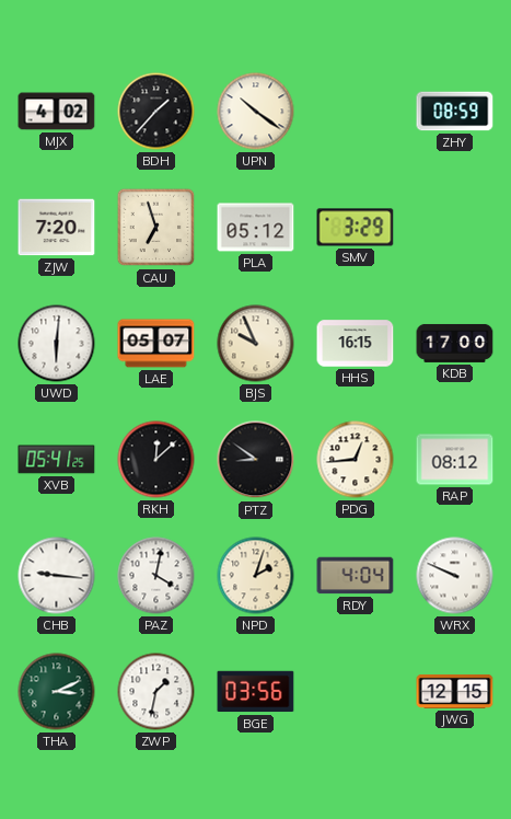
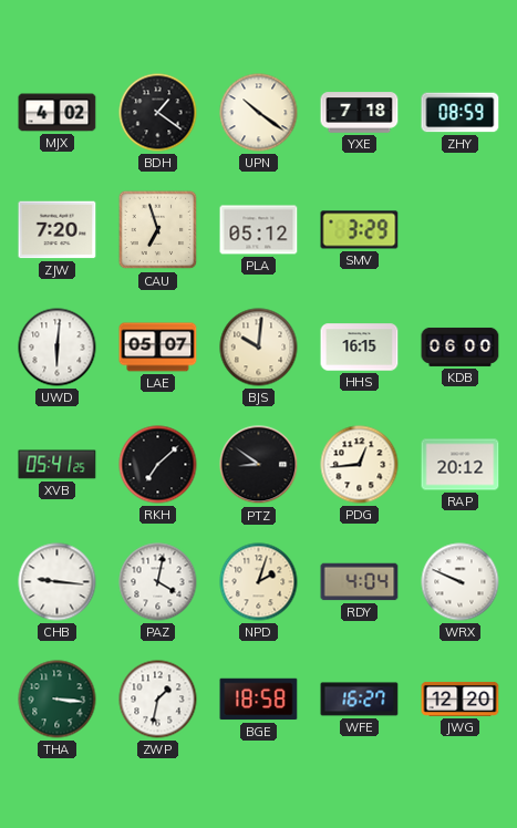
BDH: 1:37 -> 1:21 (158, 113)
YXE: none -> 7:18 (360, 113)
BJS: 9:56 -> 10:01 (259, 348)
KDB: 17:00 -> 06:00 (461, 346)
RKH: 12:08 -> 7:08 (158, 465)
RAP: 08:12 -> 20:12 (461, 465)
THA: 3:11 -> 3:16 (58, 700)
BGE: 03:56 -> 18:58 (259, 700)
WFE: none -> 16:27 (360, 700)
JWG: 12:15 -> 12:20 (461, 698)
